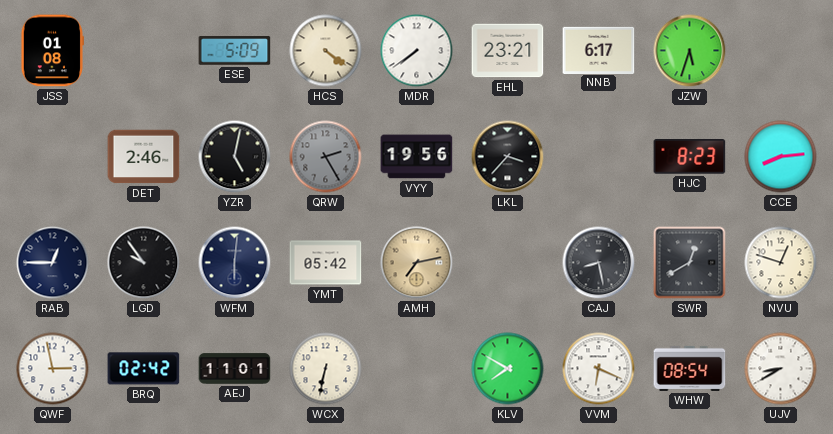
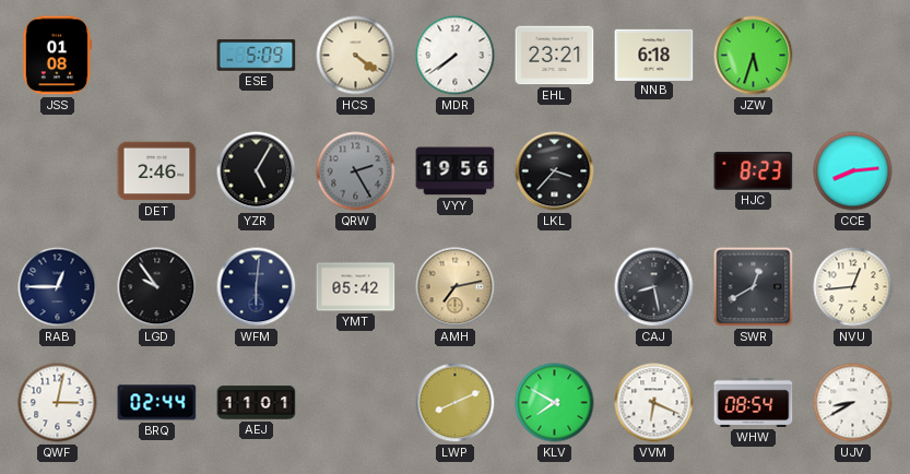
NNB: 6:17 -> 6:18 (654, 55)
YZR: 5:02 -> 5:05 (257, 171)
NVU: 12:48 -> 12:44 (853, 287)
QWF: 2:58 -> 3:02 (58, 403)
BRQ: 02:42 -> 02:44 (157, 403)
WCX: 6:32 -> none (326, 369)
LWP: none -> 8:11 (456, 403)
